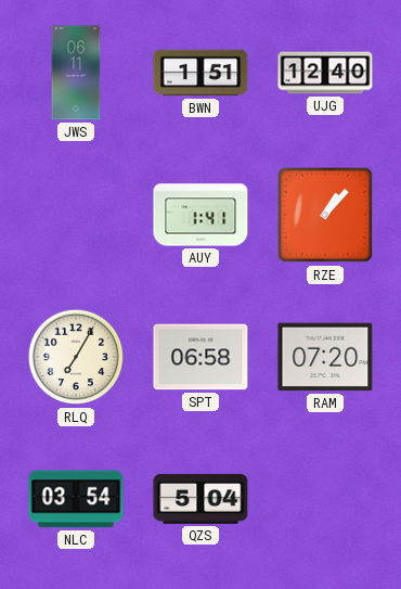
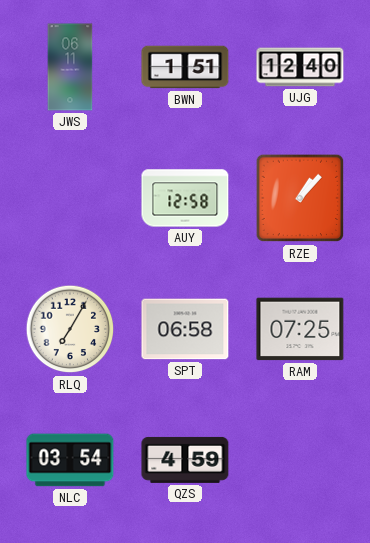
AUY: 1:41 -> 12:58 (185, 198)
RAM: 07:20 -> 07:25 (300, 329)
QZS: 5:04 -> 4:59 (185, 460)
